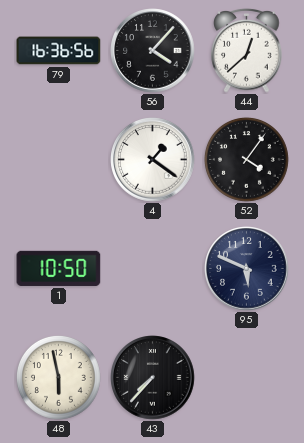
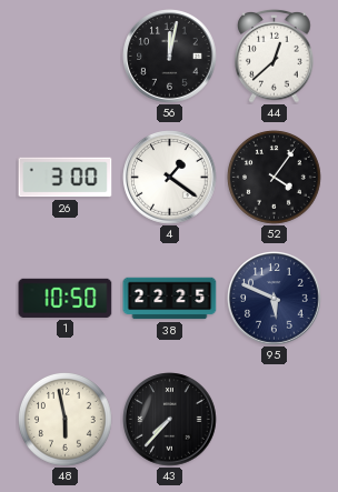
79: 16:36 -> none (59, 51)
56: 4:07 -> 12:02 (170, 57)
26: none -> 3:00 (66, 178)
38: none -> 22:25 (170, 299)
